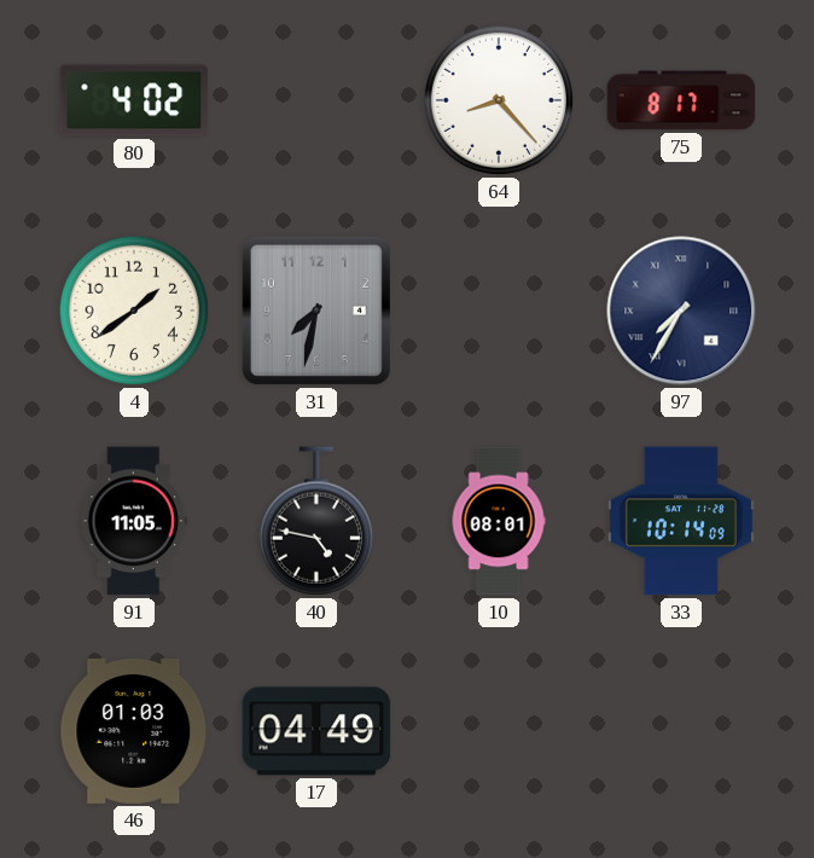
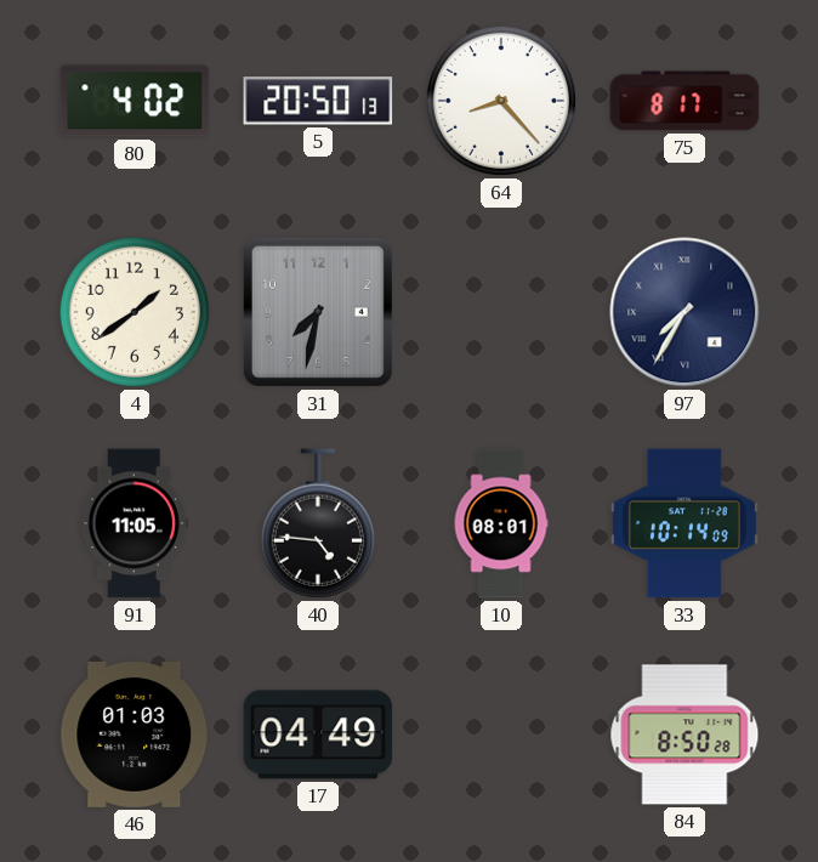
5: none -> 20:50 (318, 101)
40: 4:47 -> 4:46 (318, 523)
84: none -> 8:50 (684, 735)
